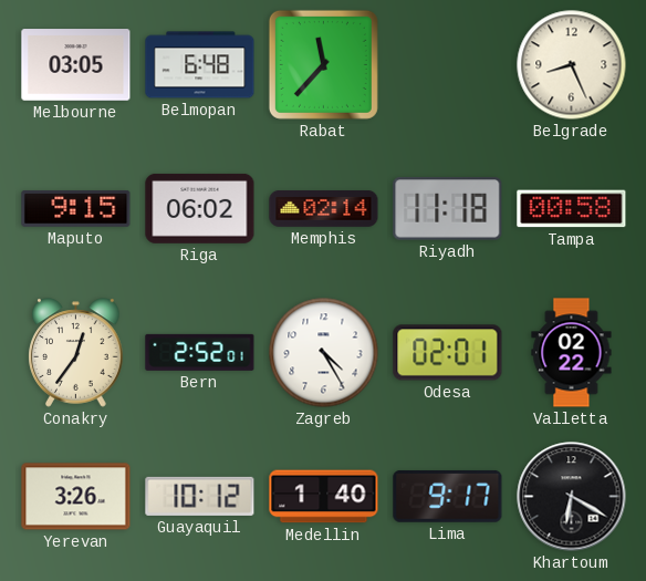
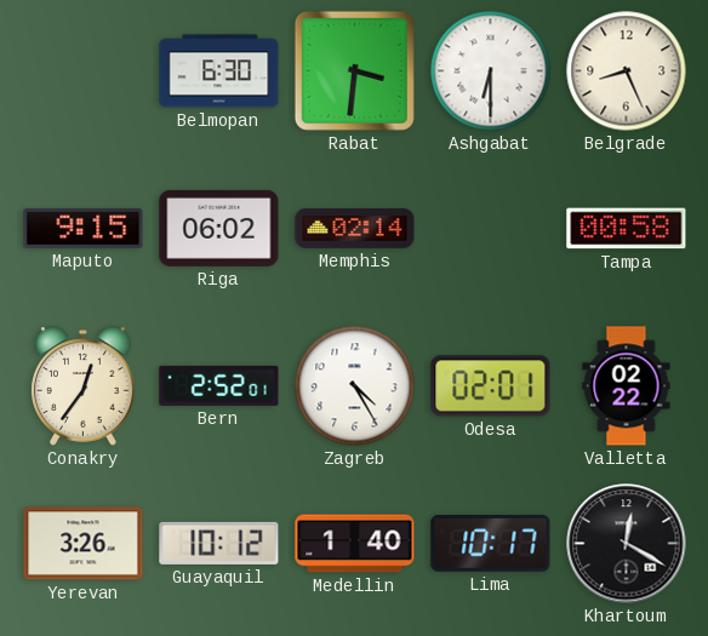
Melbourne: 03:05 -> none (76, 65)
Belmopan: 6:48 -> 6:30 (219, 71)
Rabat: 11:37 -> 3:31 (354, 70)
Ashgabat: none -> 6:30 (491, 71)
Riyadh: 11:18 -> none (448, 209)
Lima: 9:17 -> 10:17 (491, 543)
Khartoum: 6:20 -> 12:20 (627, 544)
